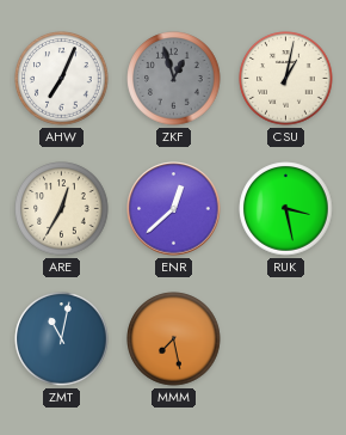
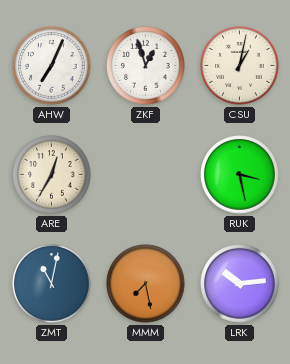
ZKF dial: grey -> white (146, 66)
ENR: 12:38 -> none (174, 209)
LRK: none -> 10:14 (240, 284)
